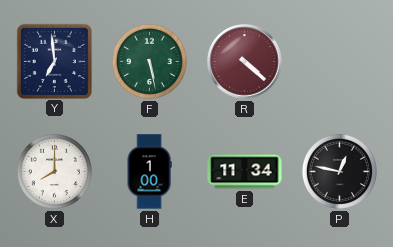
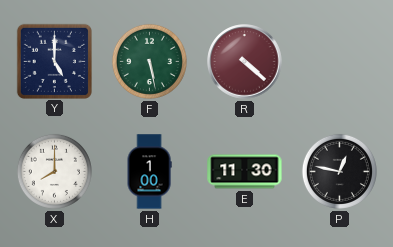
Y: 6:59 -> 5:00 (54, 61)
E: 11:34 -> 11:30 (245, 172)
